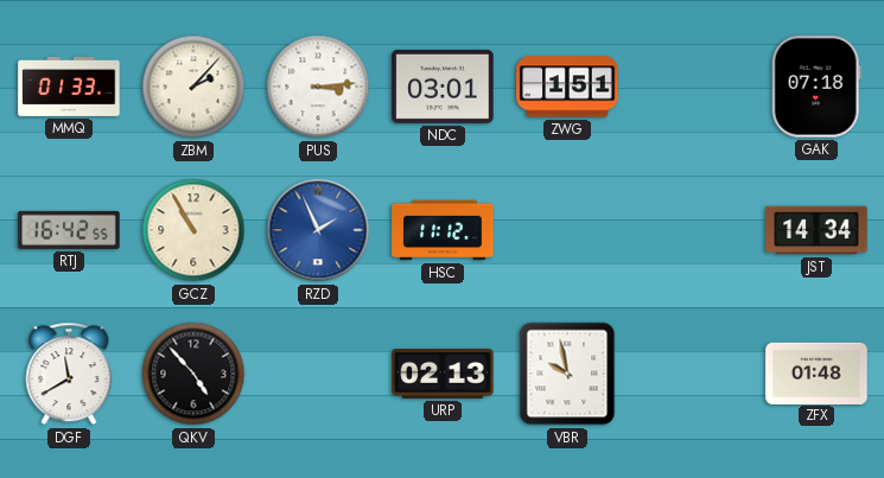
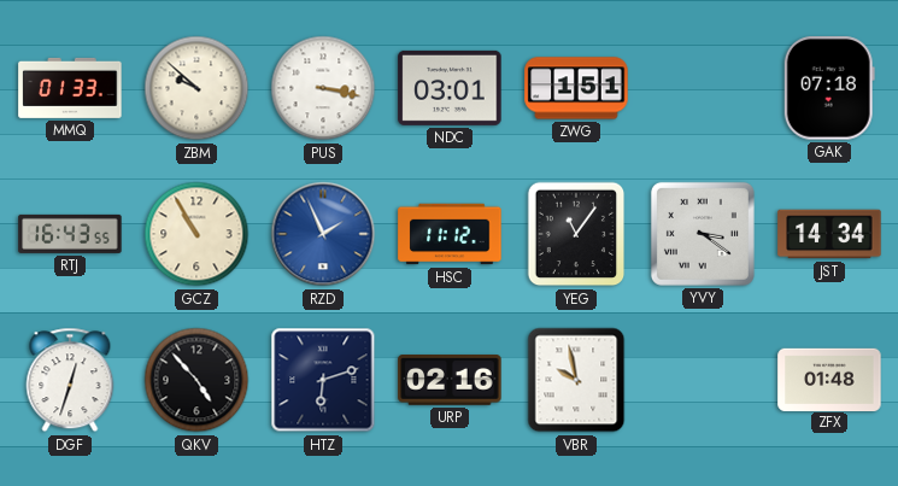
ZBM: 2:07 -> 9:52 (196, 88)
PUS: 3:14 -> 3:17 (323, 88)
RTJ: 16:42 -> 16:43 (70, 234)
YEG: none -> 11:06 (576, 234)
YVY: none -> 3:21 (703, 234)
DGF: 11:40 -> 12:33 (70, 380)
HTZ: none -> 6:12 (323, 380)
URP: 02:13 -> 02:16 (450, 381)
